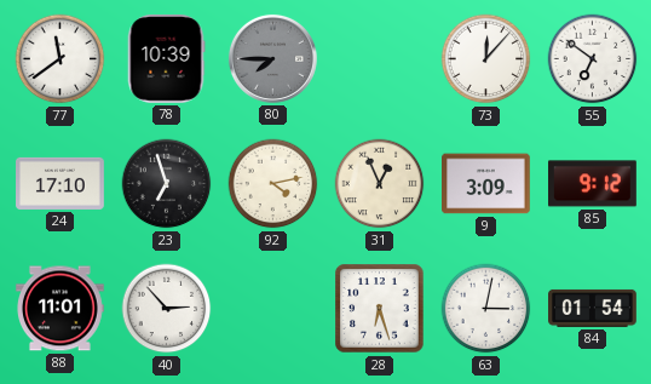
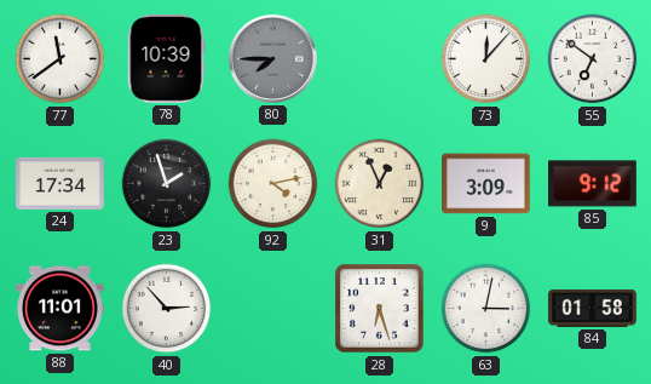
24: 17:10 -> 17:34 (61, 183)
23: 6:57 -> 1:57 (167, 184)
84: 01:54 -> 01:58 (593, 308)
